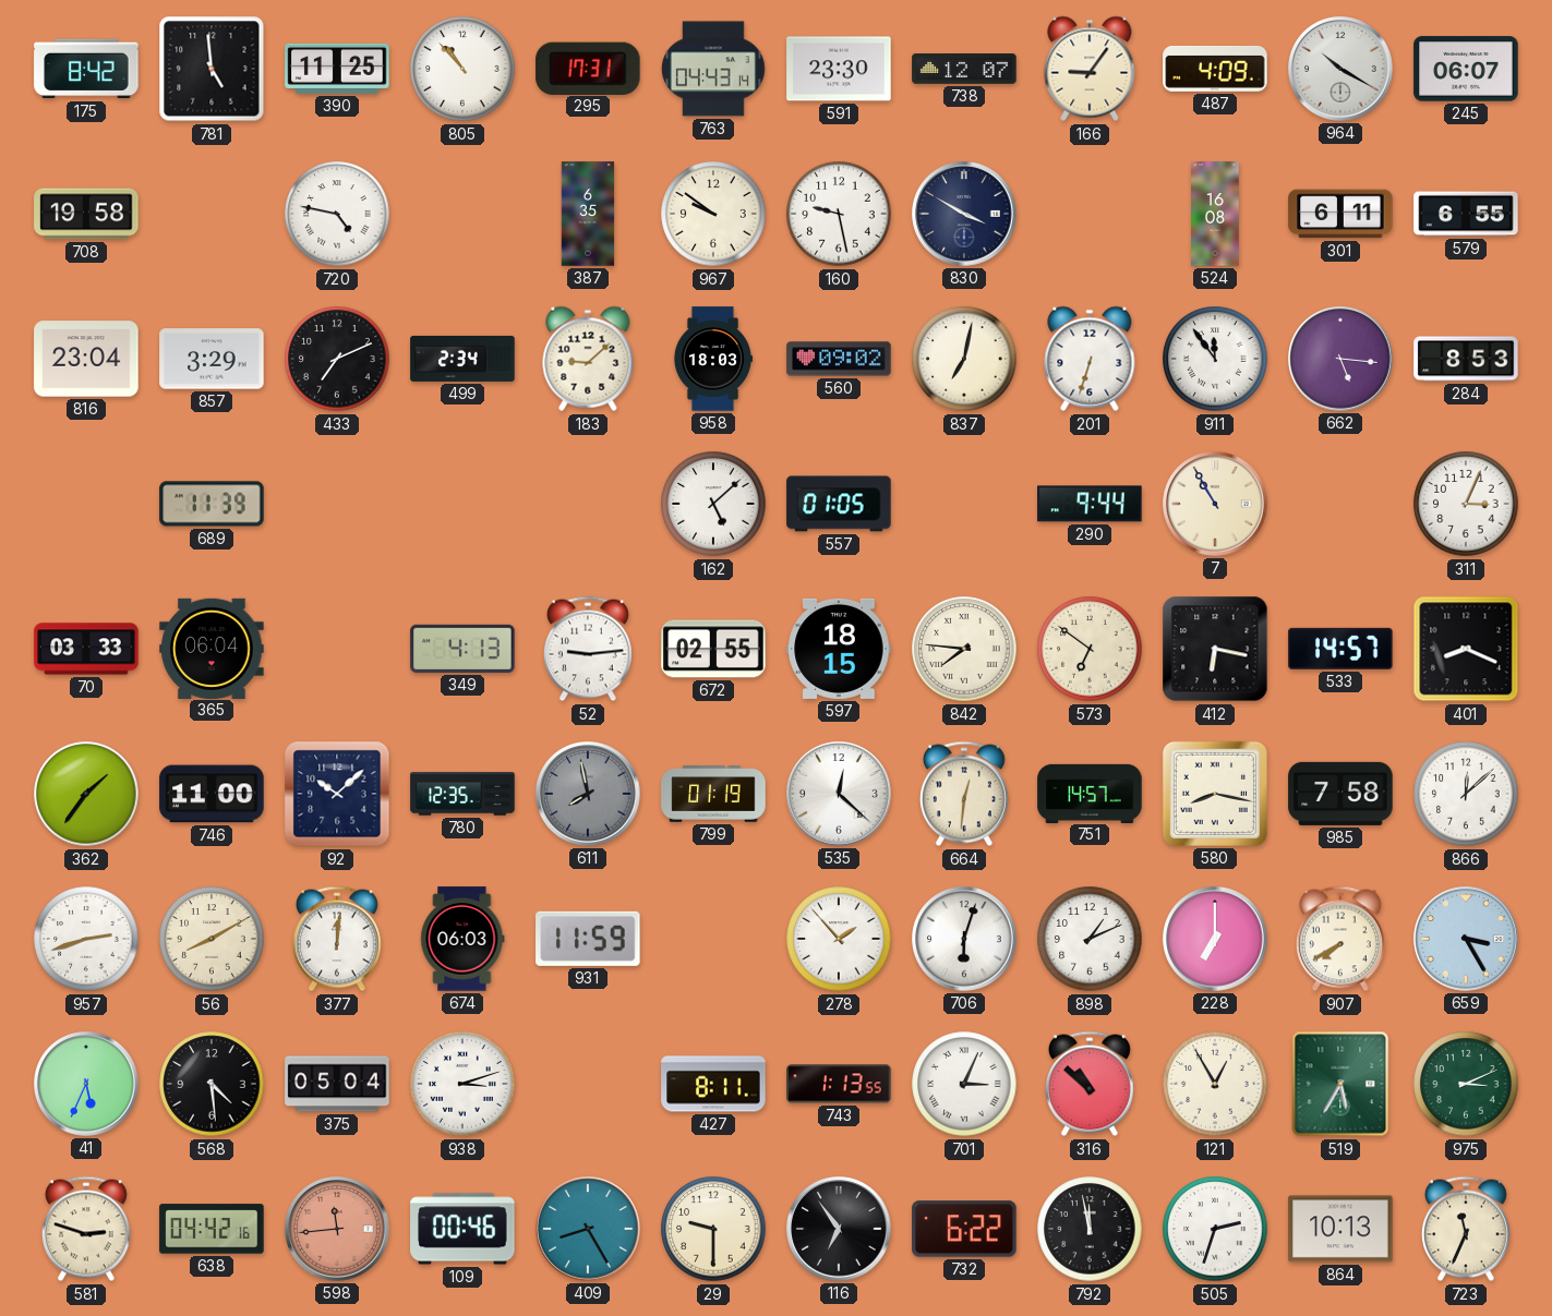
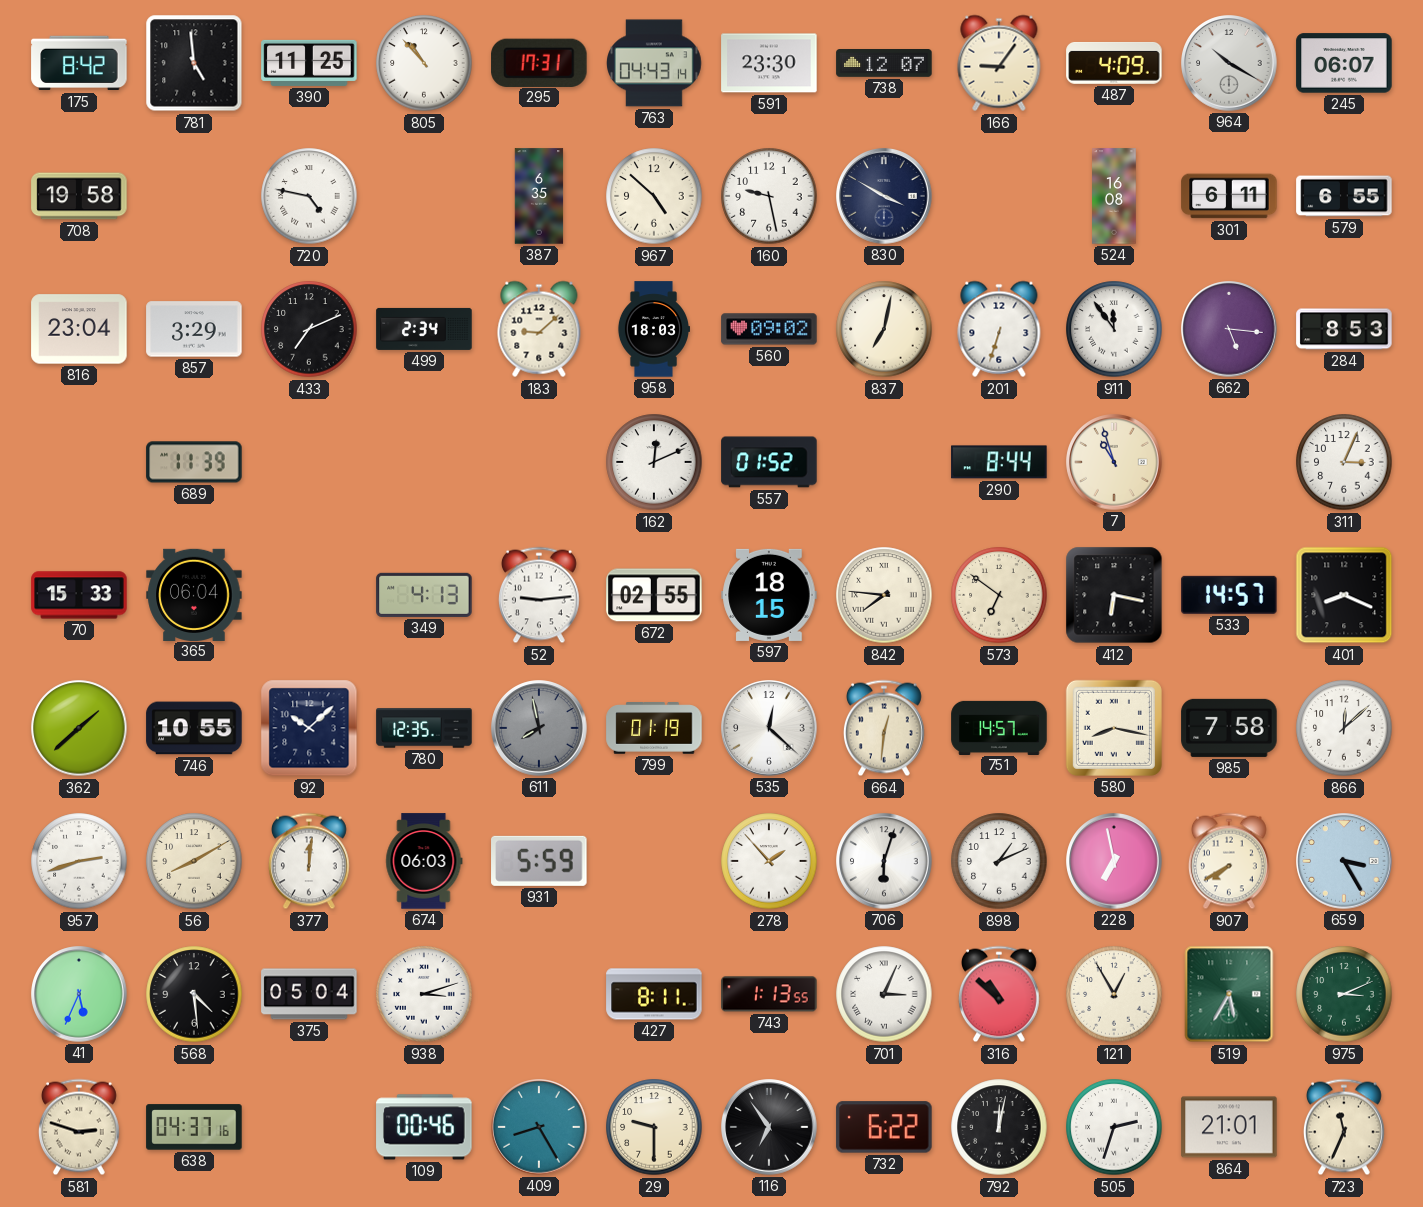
967: 9:51 -> 4:52 (654, 196)
162: 5:08 -> 12:11 (654, 462)
557: 01:05 -> 01:52 (769, 462)
290: 9:44 -> 8:44 (999, 462)
7: 10:55 -> 10:57 (1114, 462)
70: 03:33 -> 15:33 (79, 595)
362: 1:36 -> 1:38 (79, 728)
746: 11:00 -> 10:55 (194, 728)
931: 11:59 -> 5:59 (539, 861)
228: 7:00 -> 6:58 (1114, 861)
638: 04:42 -> 04:37 (194, 1127)
598: 11:44 -> none (337, 1229)
792: 11:58 -> 12:02 (999, 1127)
864: 10:13 -> 21:01 (1229, 1127)
